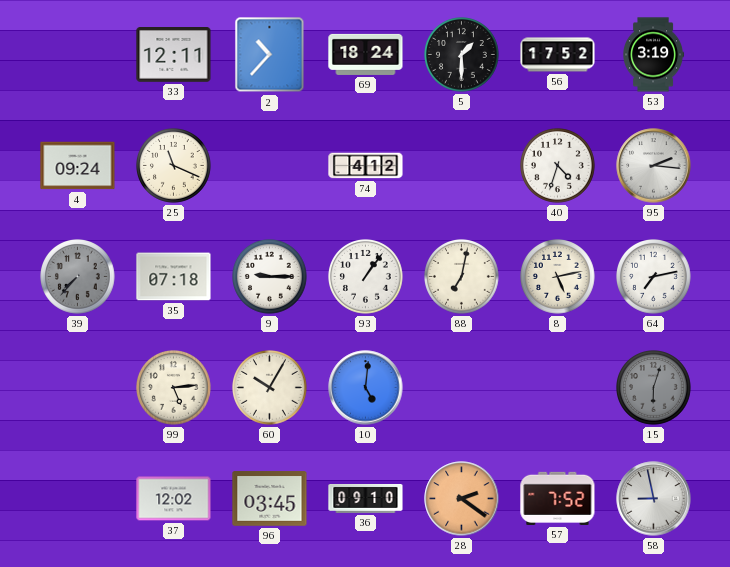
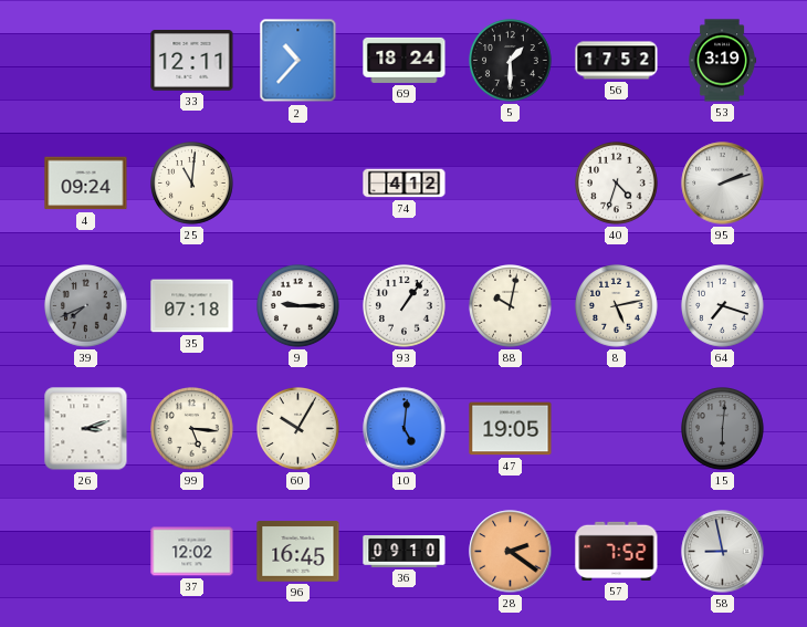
25: 11:19 -> 11:01 (192, 184)
95: 2:16 -> 2:12 (723, 184)
39: 7:37 -> 7:41 (86, 306)
88: 7:02 -> 10:02 (511, 306)
64: 7:13 -> 7:18 (723, 306)
26: none -> 3:12 (86, 429)
99: 5:14 -> 5:16 (192, 429)
47: none -> 19:05 (511, 429)
15: 6:03 -> 6:01 (723, 429)
96: 03:45 -> 16:45 (298, 552)
